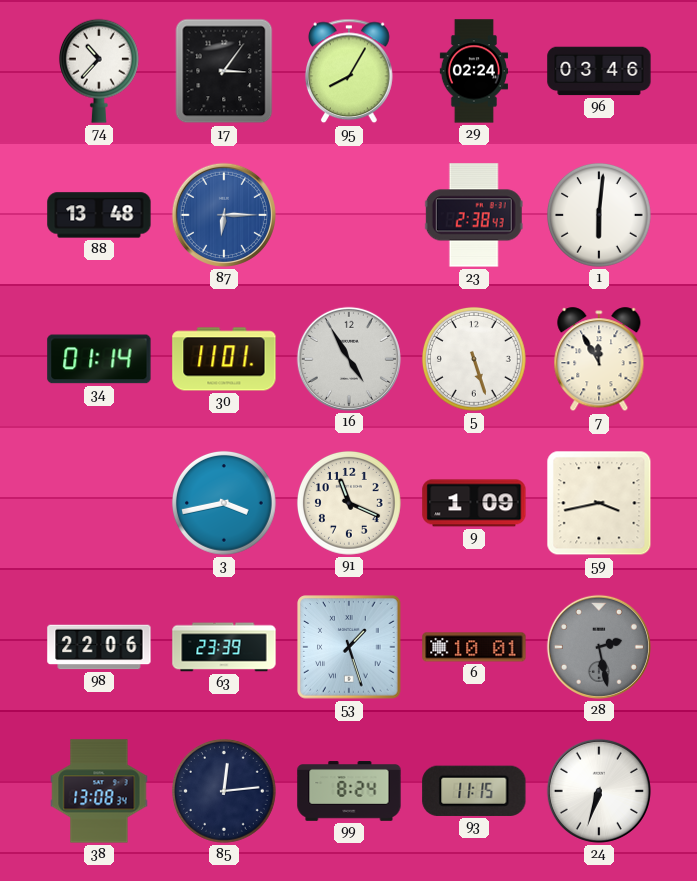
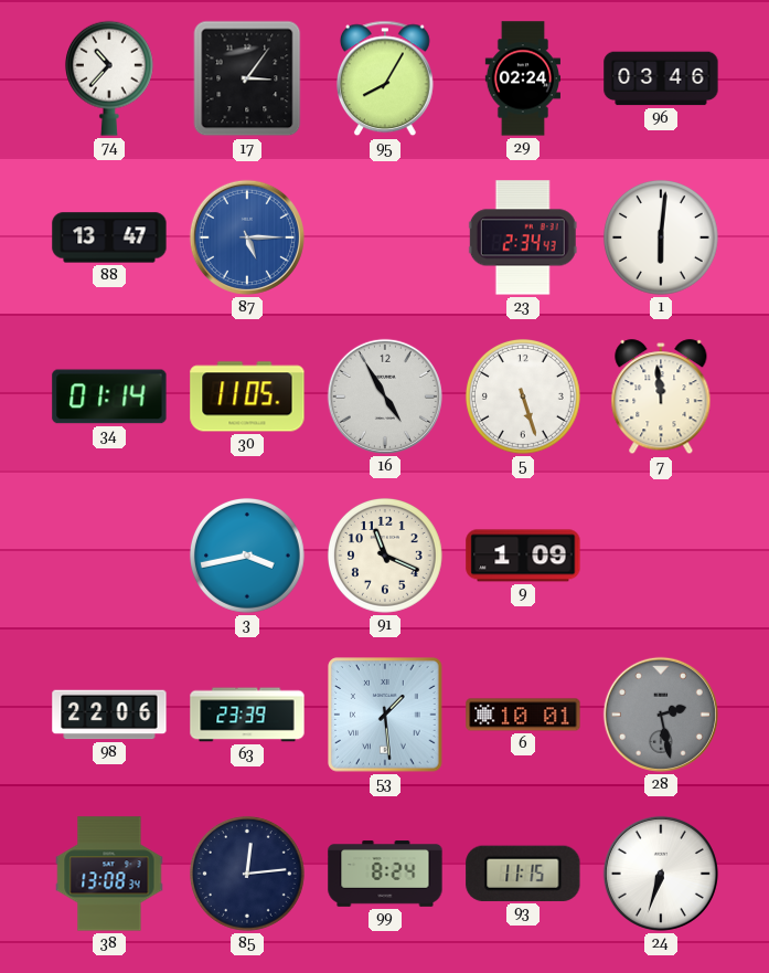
88: 13:48 -> 13:47 (109, 237)
87: 6:15 -> 5:15 (247, 237)
23: 2:38 -> 2:34 (523, 237)
30: 11:01 -> 11:05 (247, 396)
7: 11:55 -> 11:59 (661, 398)
59: 3:43 -> none (599, 503)
53: 1:27 -> 1:29 (385, 715)
